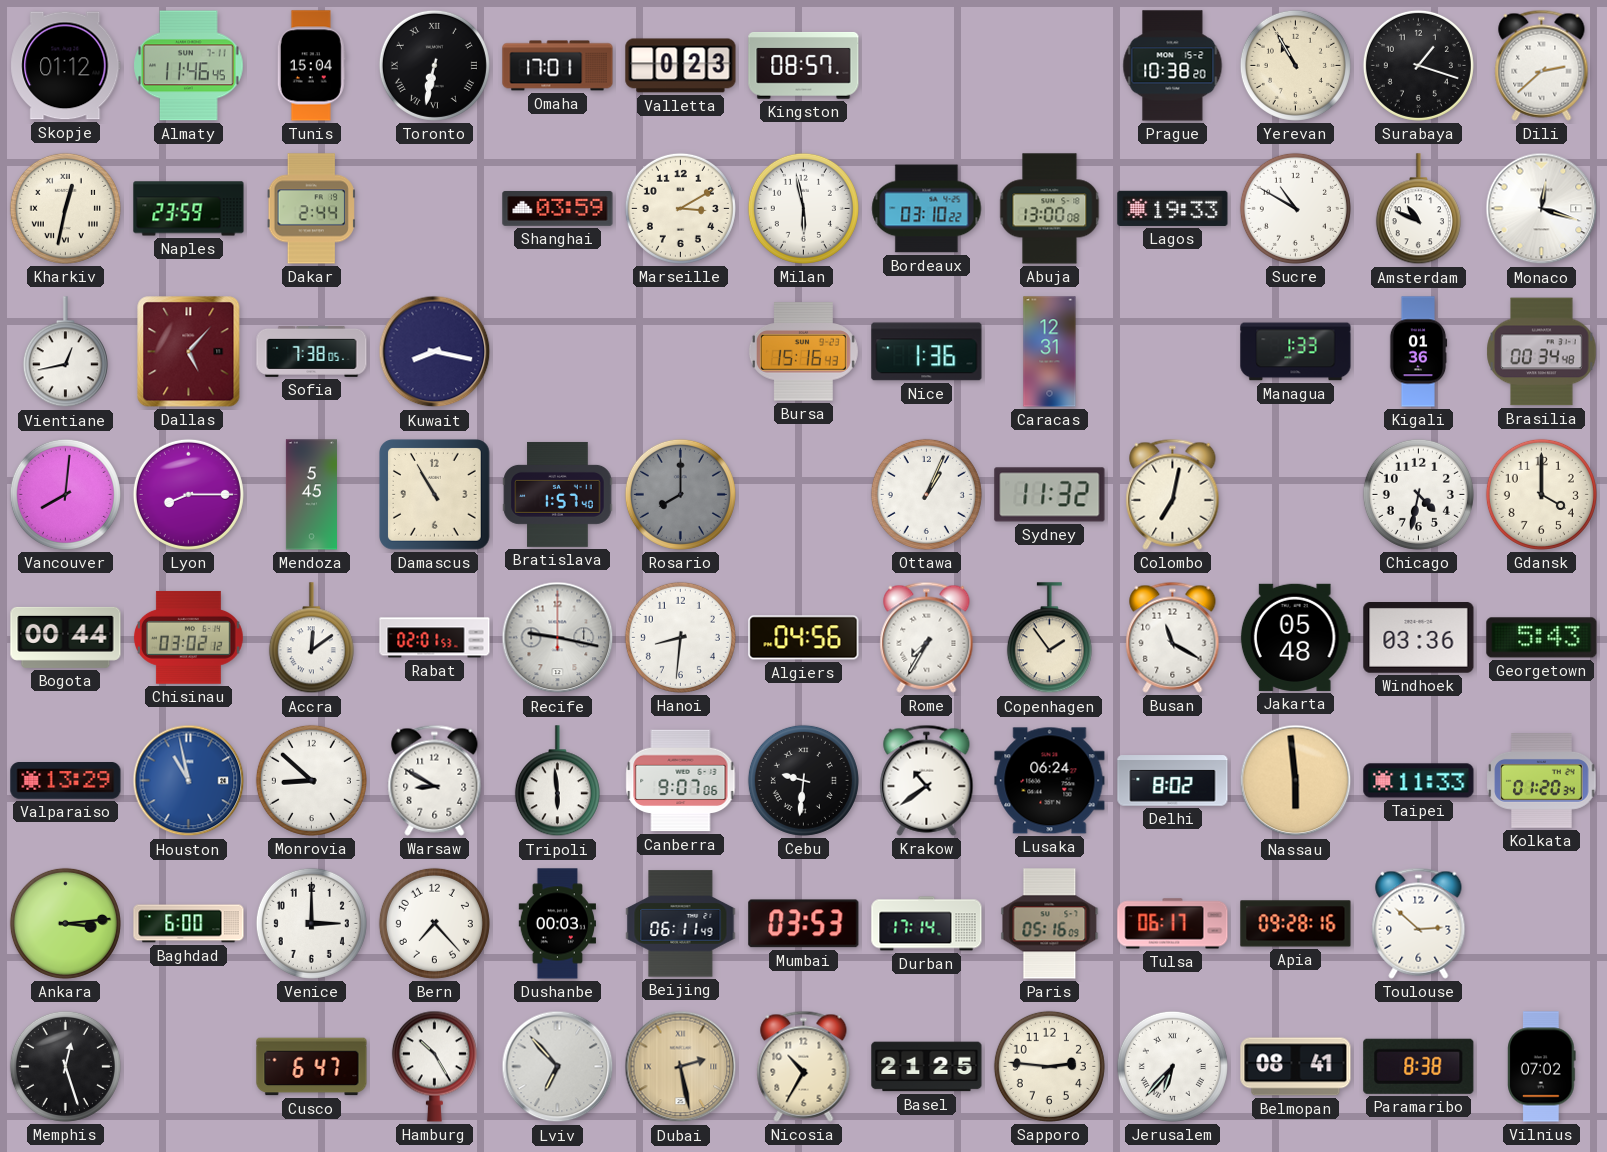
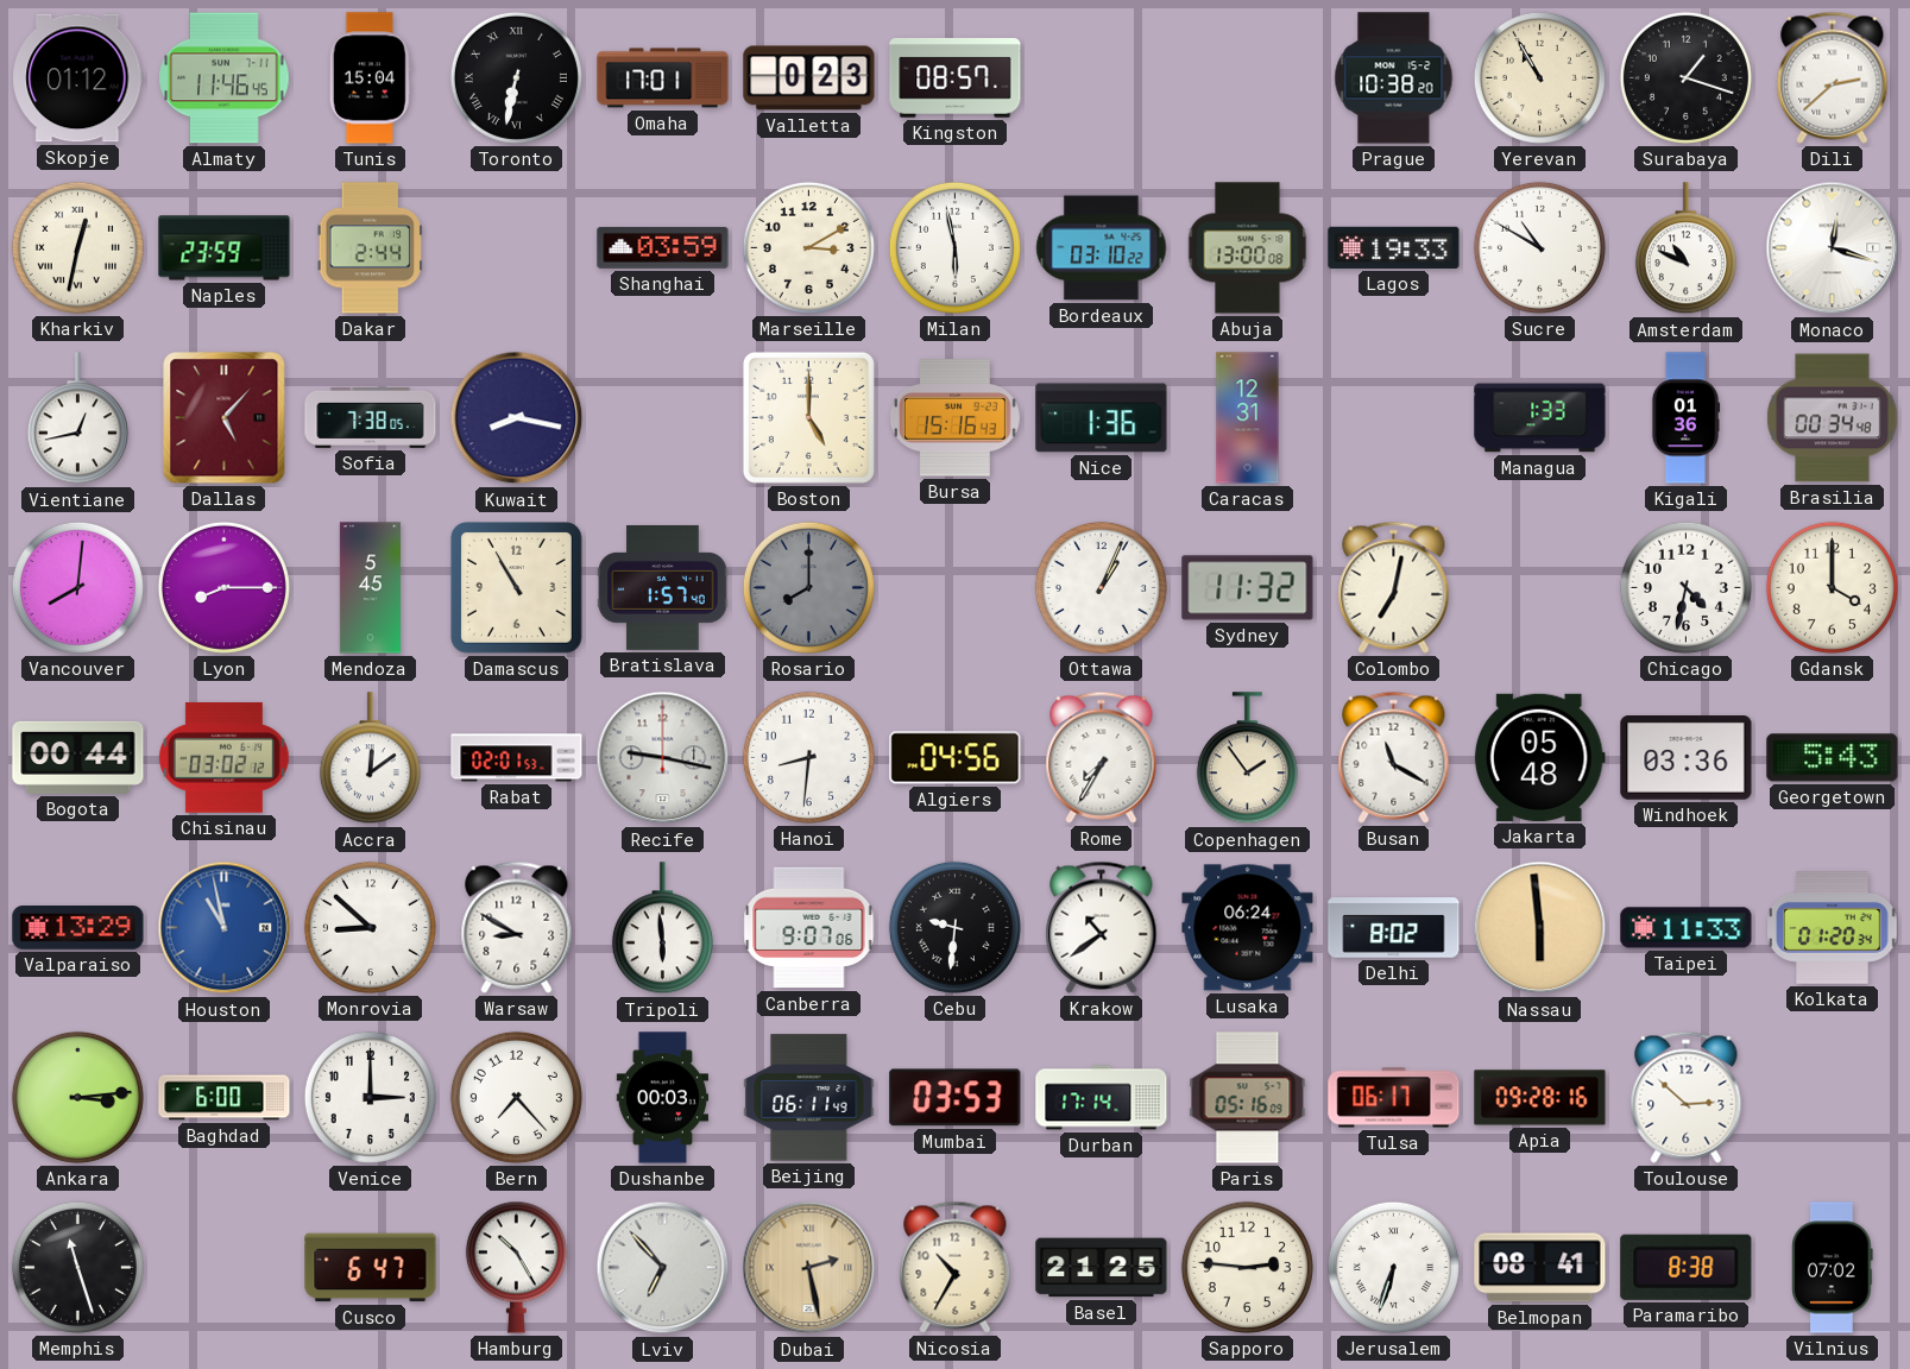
Boston: none -> 5:00 (808, 417)
Memphis: 12:27 -> 11:27 (77, 1267)
Jerusalem: 6:37 -> 6:33 (1393, 1267)
